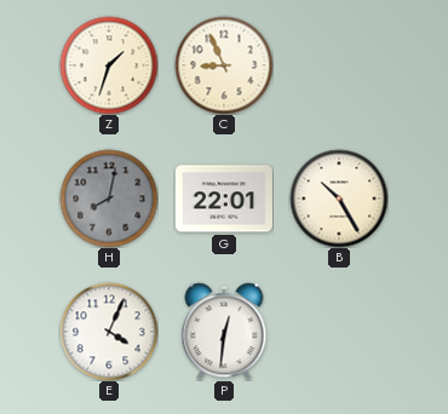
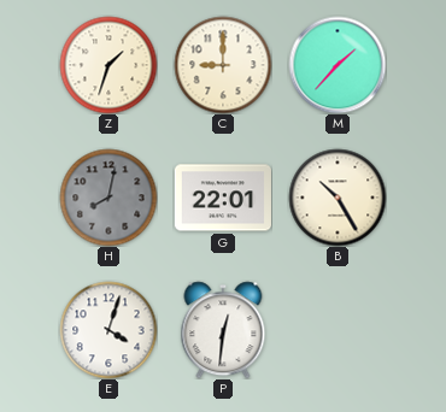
C: 8:56 -> 9:00 (223, 65)
M: none -> 1:37 (338, 65)
E: 4:04 -> 4:03 (108, 330)
